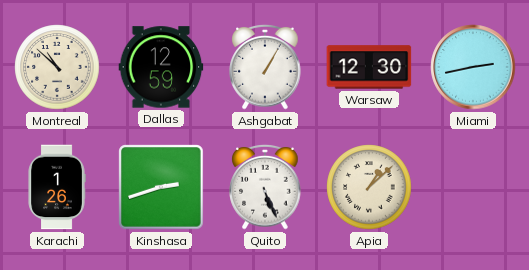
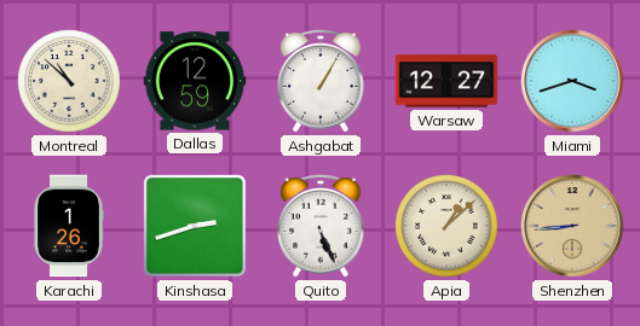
Warsaw: 12:30 -> 12:27 (446, 81)
Miami: 2:43 -> 3:42 (572, 81)
Shenzhen: none -> 8:44 (572, 226)
